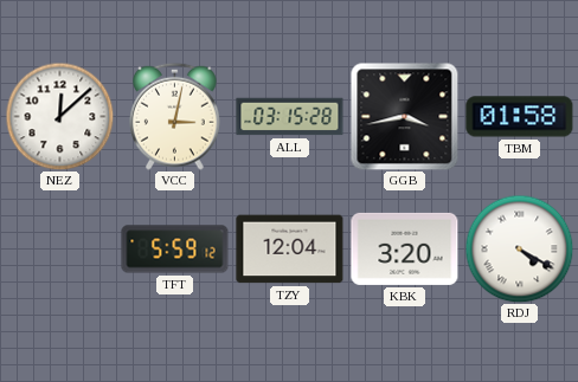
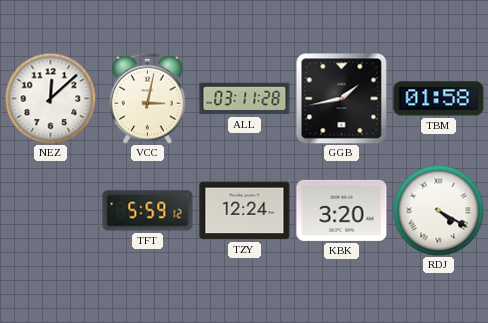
ALL: 03:15 -> 03:11 (245, 99)
GGB: 3:43 -> 1:43 (341, 98)
TZY: 12:04 -> 12:24 (245, 211)
